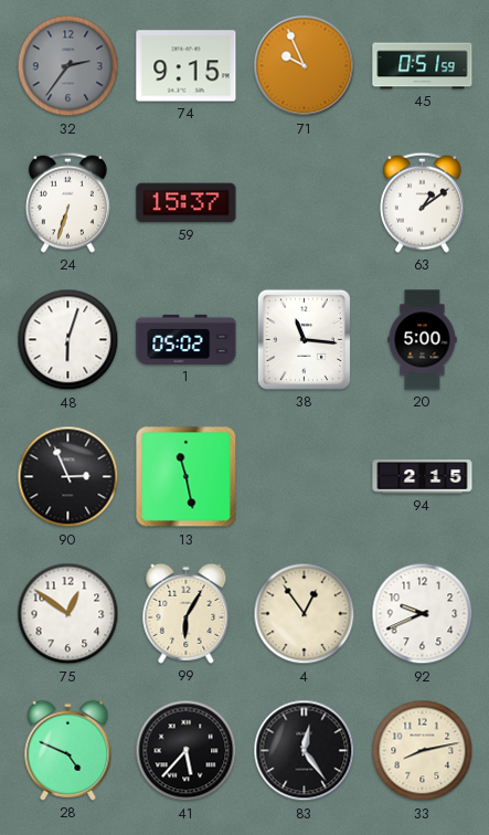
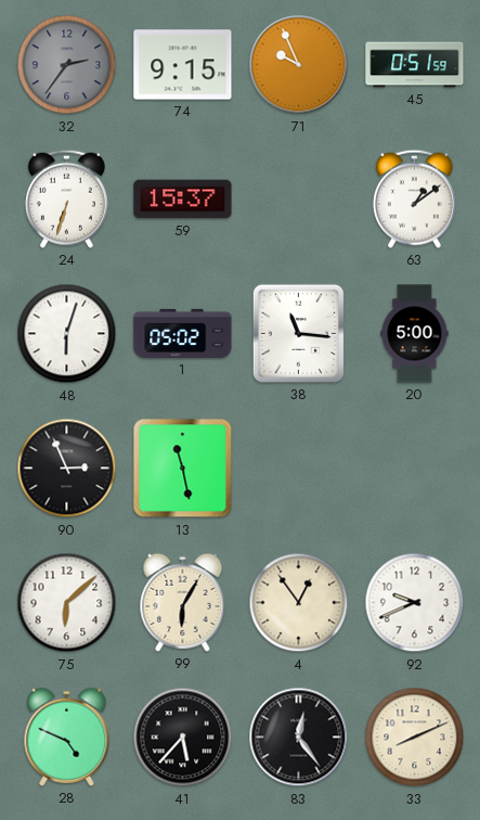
94: 2:15 -> none (423, 477)
75: 12:51 -> 6:08 (67, 603)
33: 8:13 -> 8:11 (415, 738)
